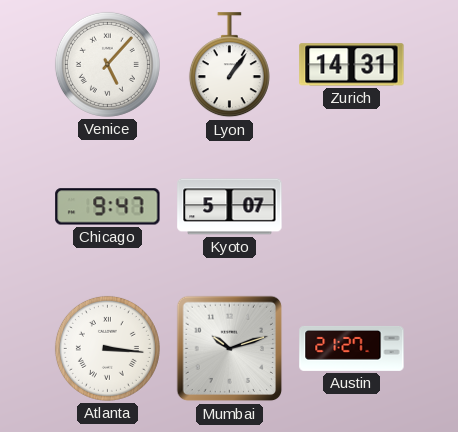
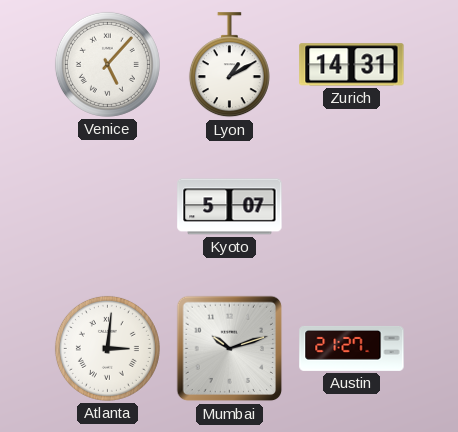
Lyon: 1:06 -> 1:10 (229, 65)
Chicago: 9:47 -> none (108, 207)
Atlanta: 3:16 -> 3:01 (107, 348)
